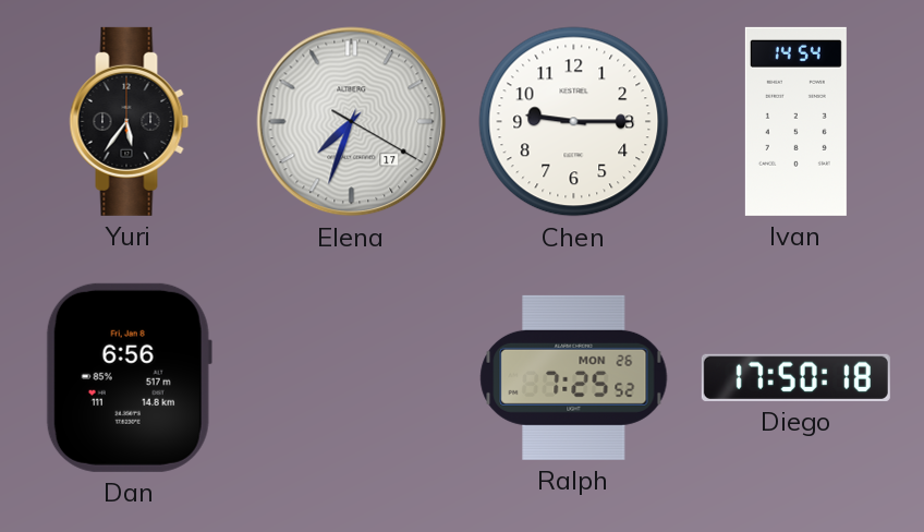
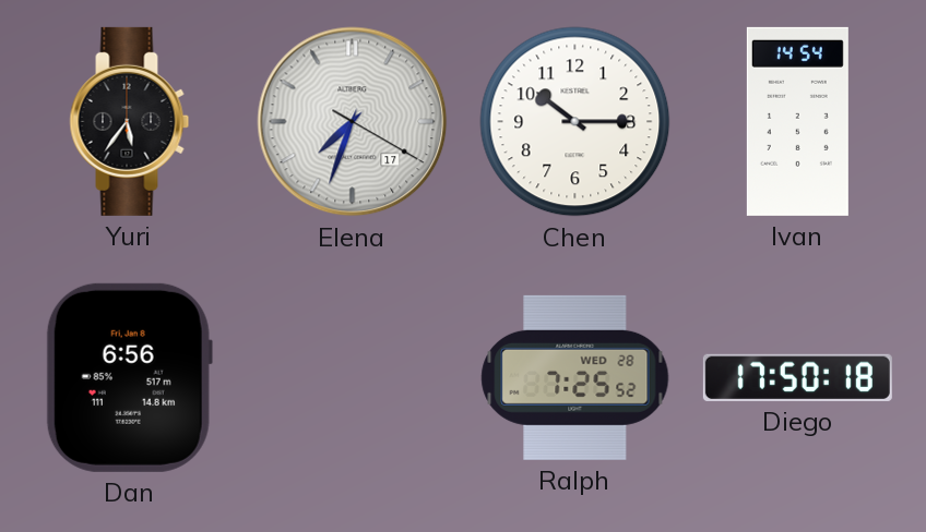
Chen: 9:15 -> 10:15 (575, 122)
Ralph date: MON 26 -> WED 28 (575, 377)
